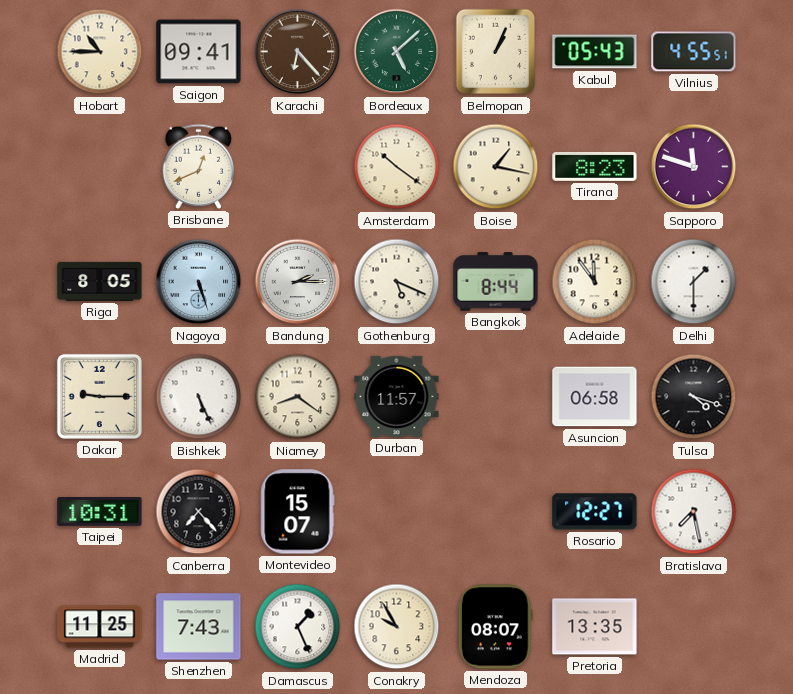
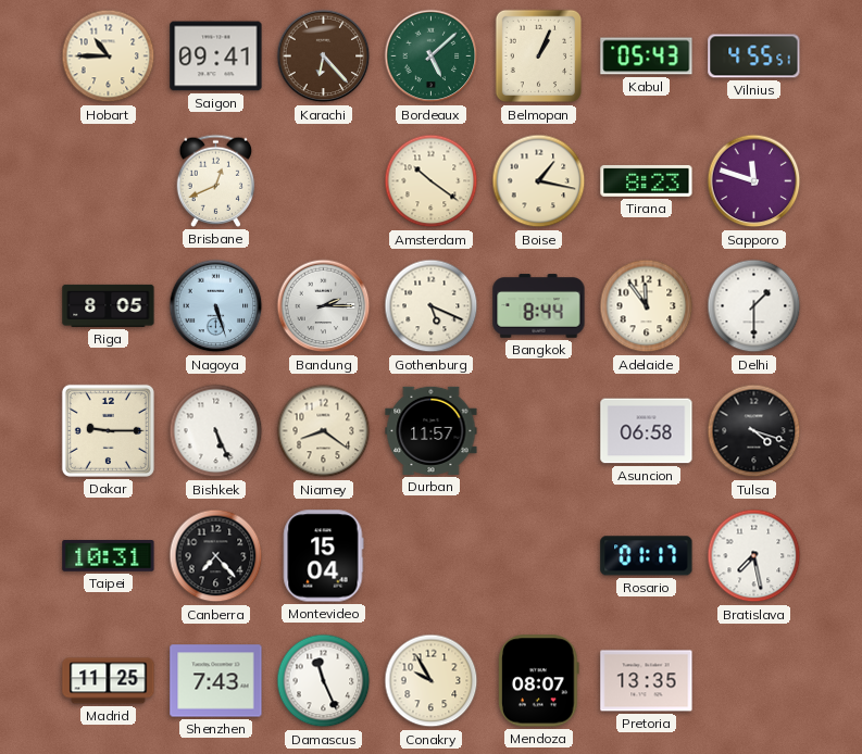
Montevideo: 15:07 -> 15:04 (323, 556)
Rosario: 12:27 -> 01:17 (647, 556)
Damascus: 1:26 -> 11:26 (324, 681)
